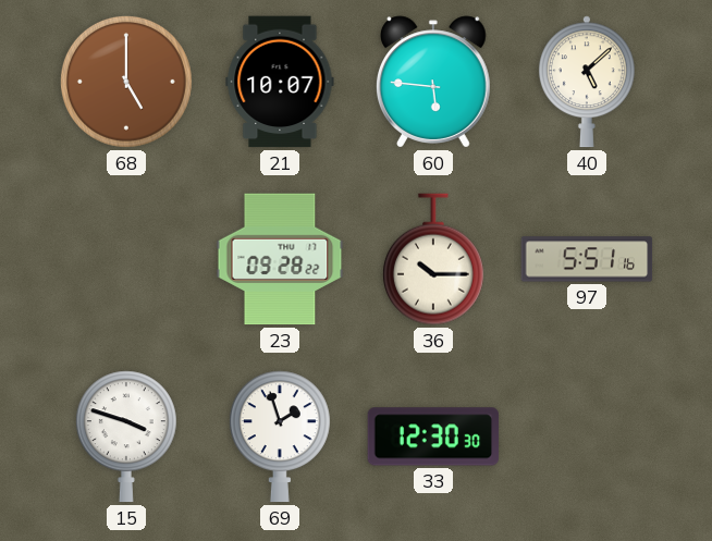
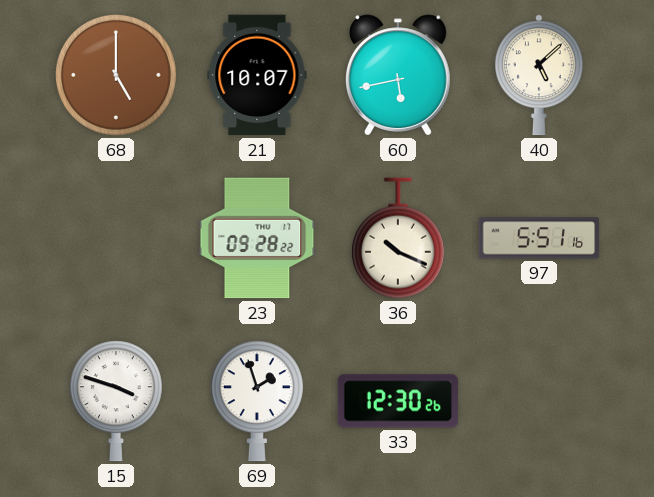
60: 5:46 -> 5:43 (398, 75)
36: 10:15 -> 10:19 (398, 238)
33: 12:30:30 -> 12:30:26 (398, 401)
